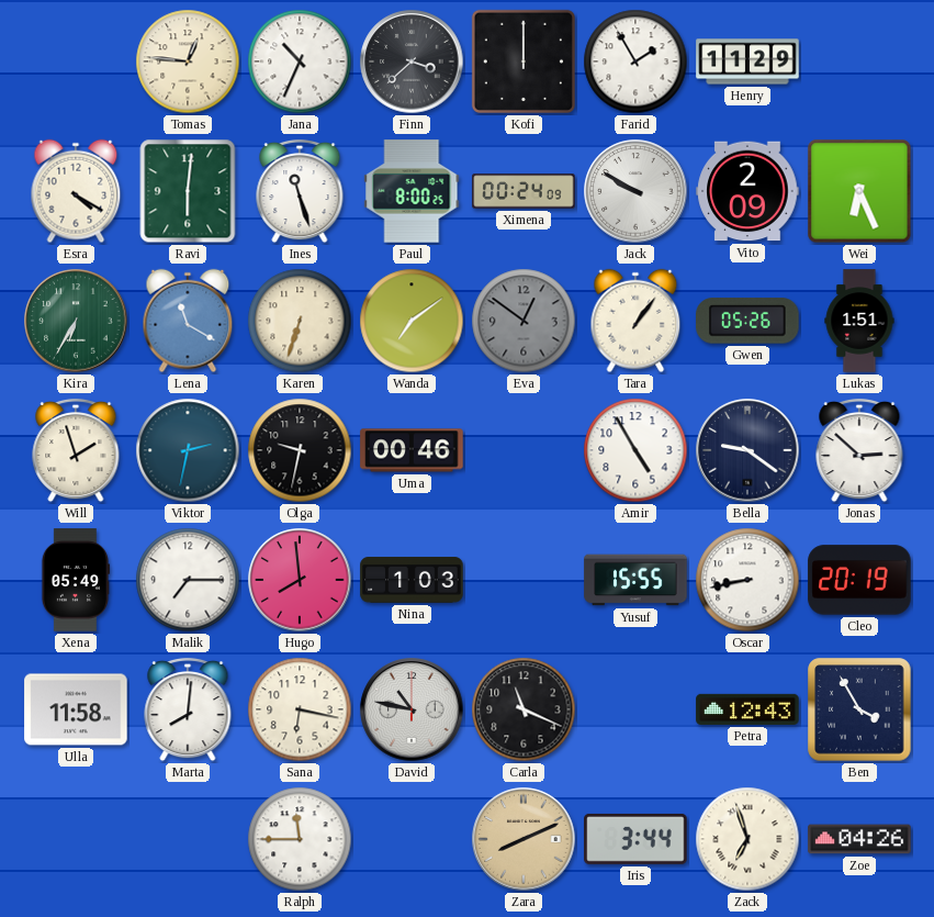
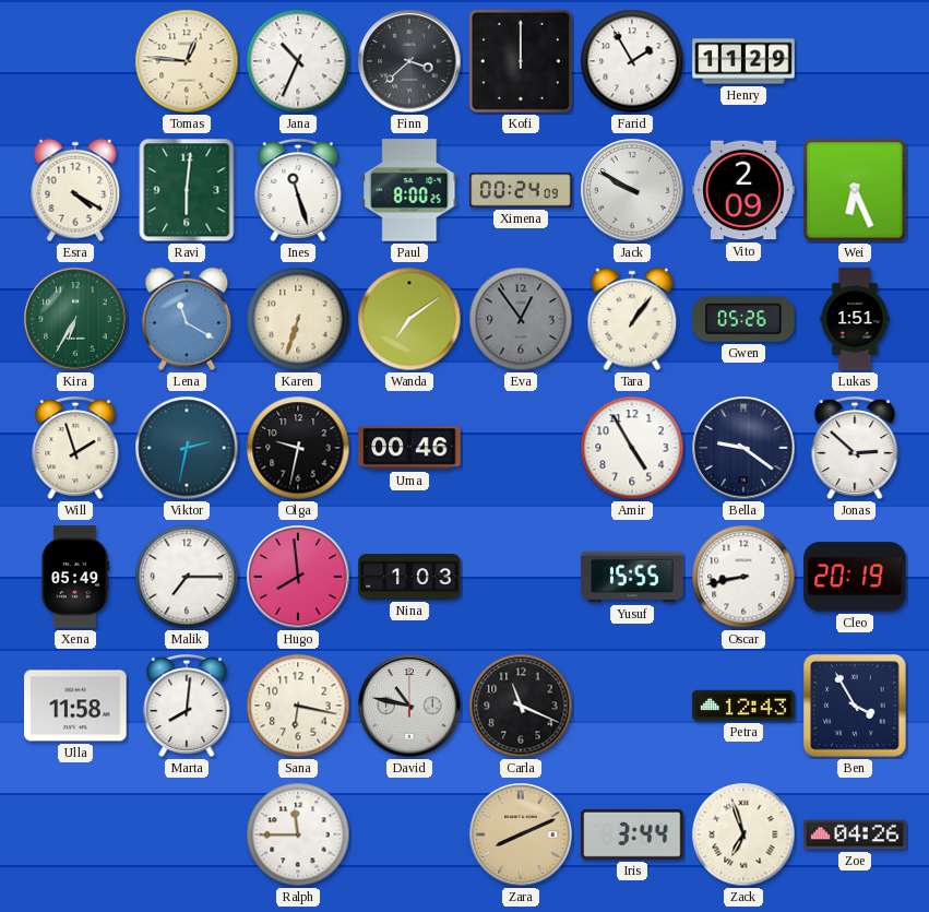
Eva: 12:51 -> 12:54 (521, 319)
